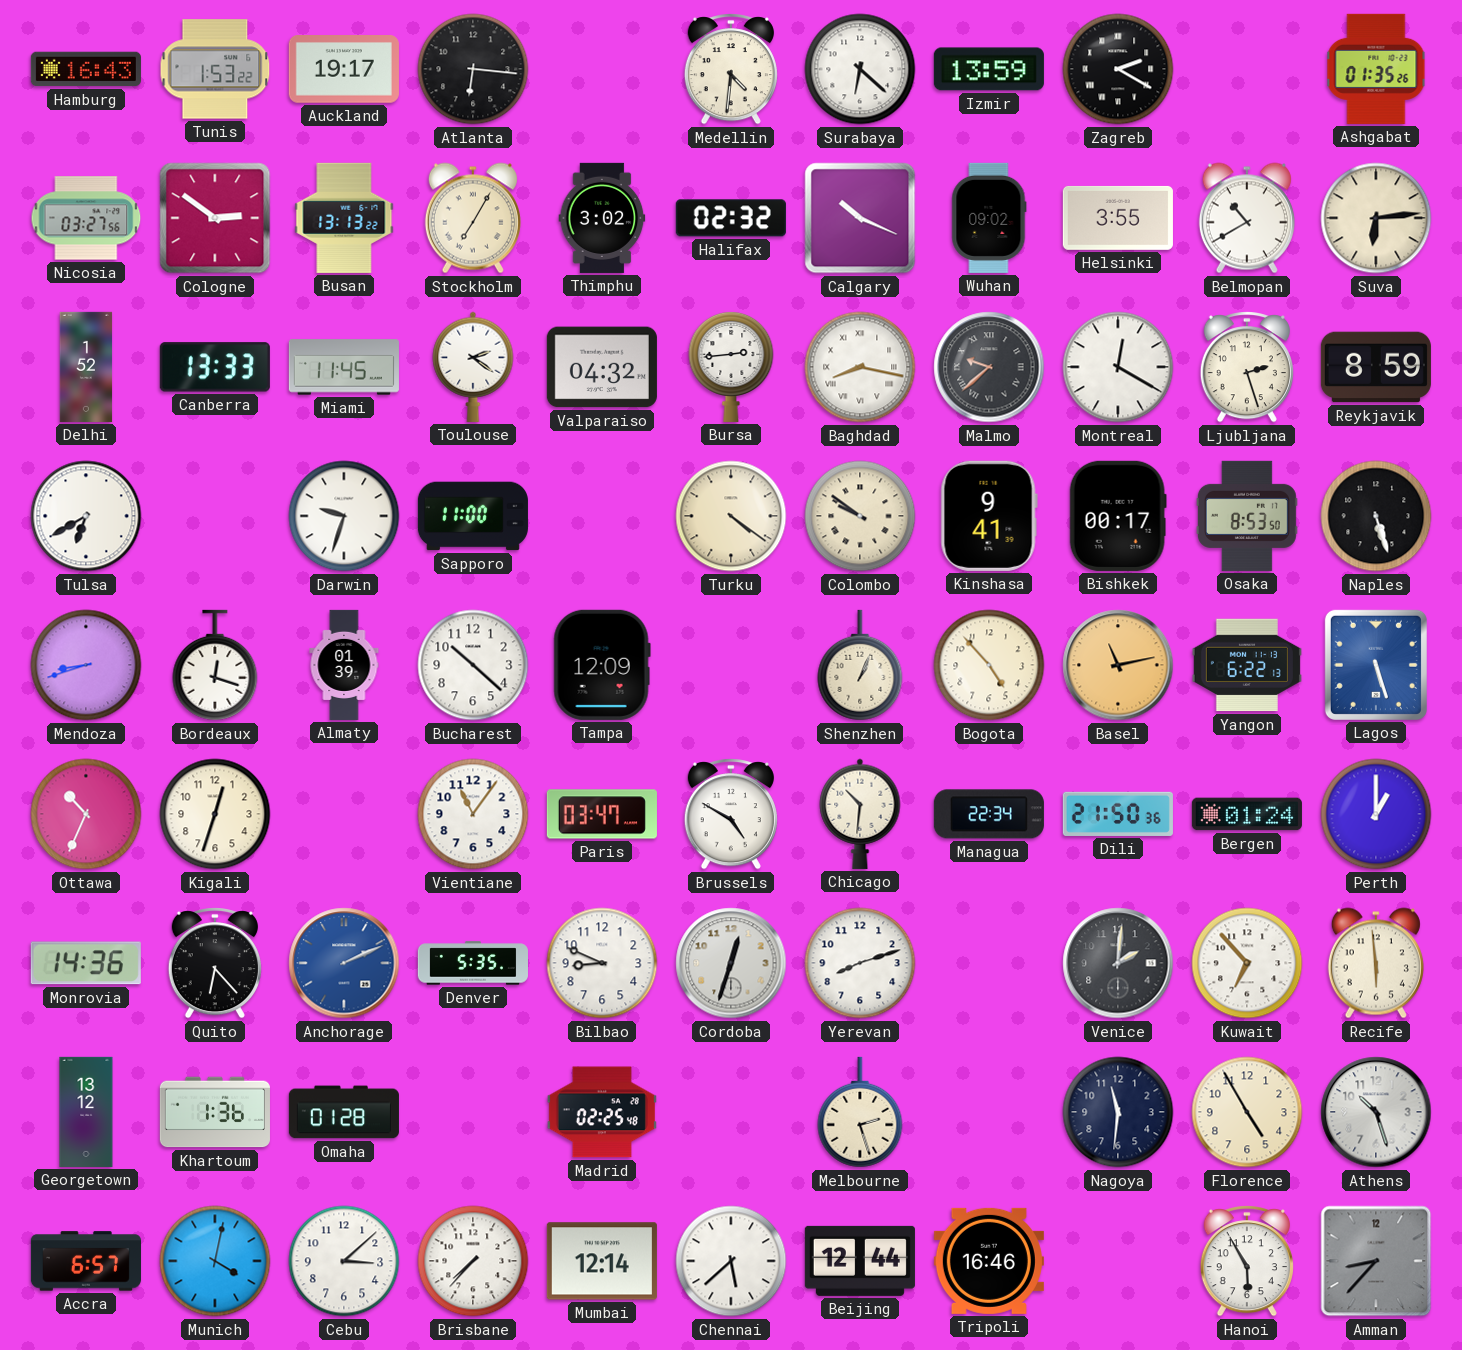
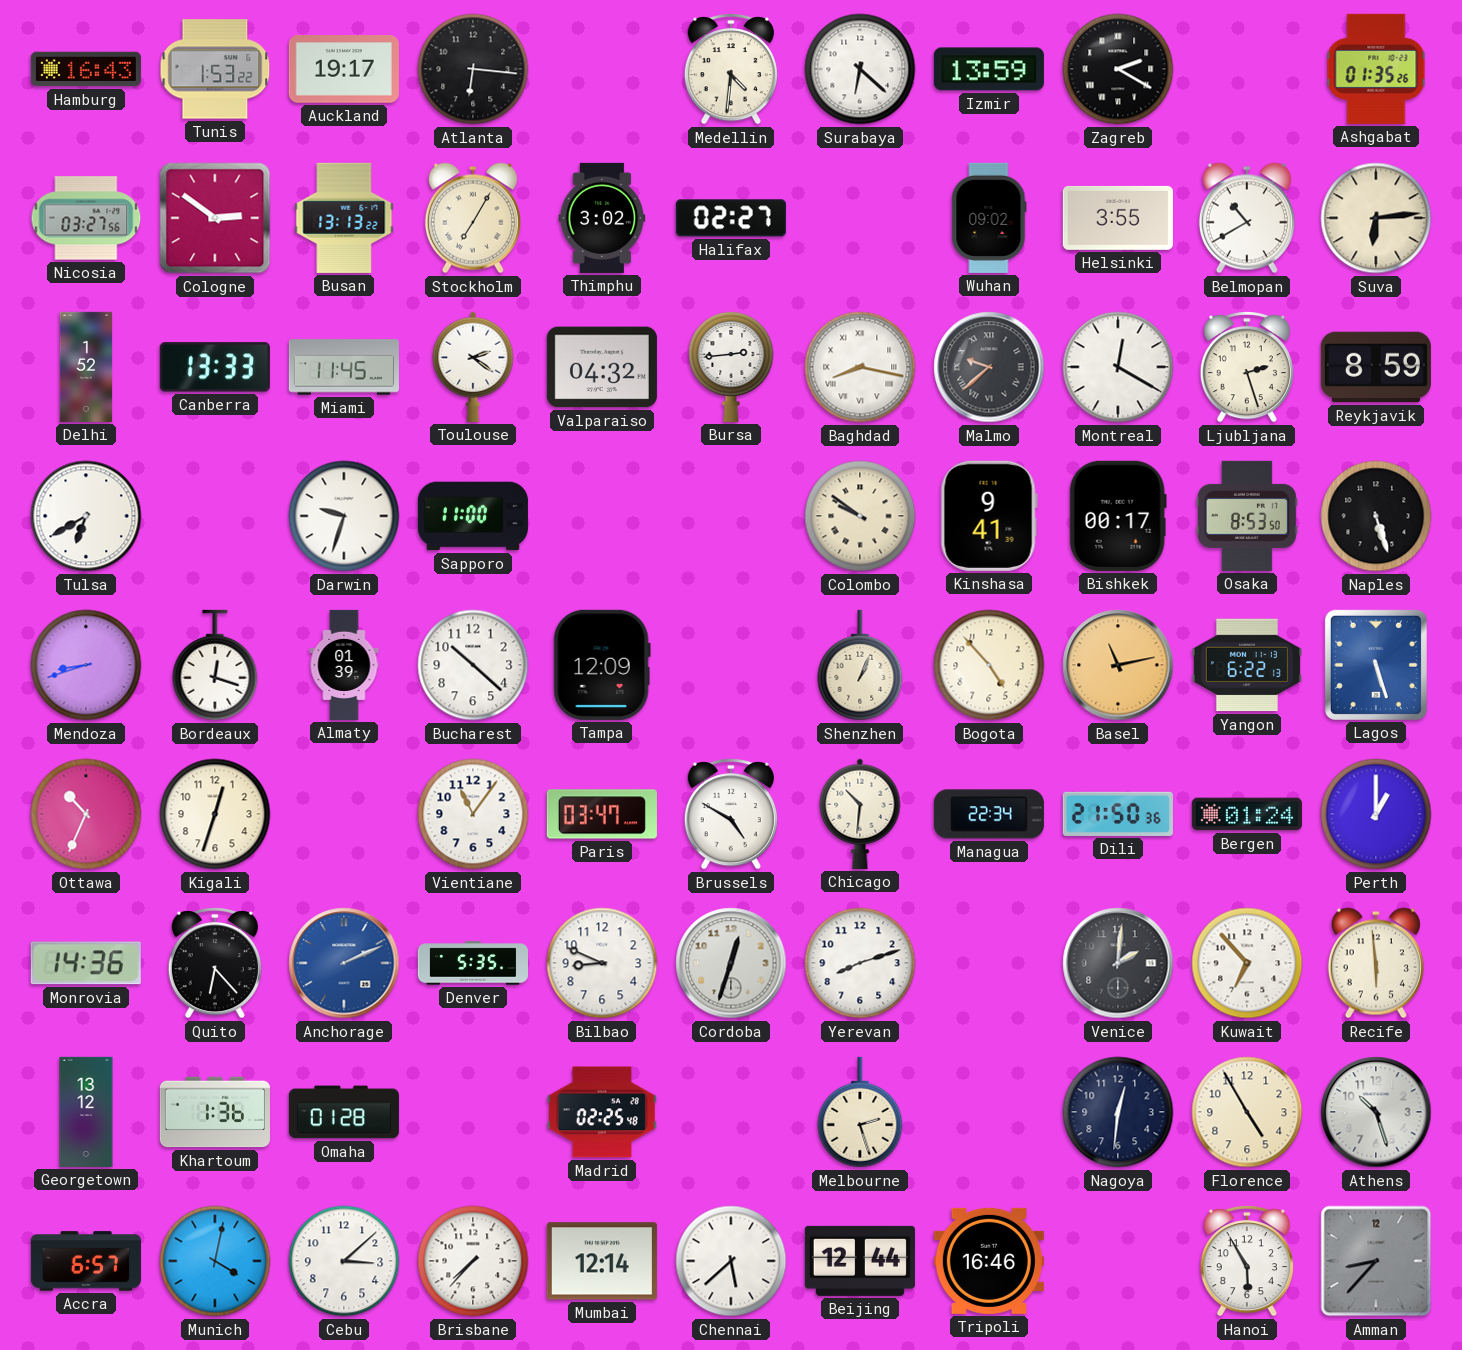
Halifax: 02:32 -> 02:27 (731, 218)
Calgary: 10:19 -> none (860, 218)
Turku: 4:21 -> none (731, 516)
Nagoya: 11:31 -> 12:31 (1118, 1112)
